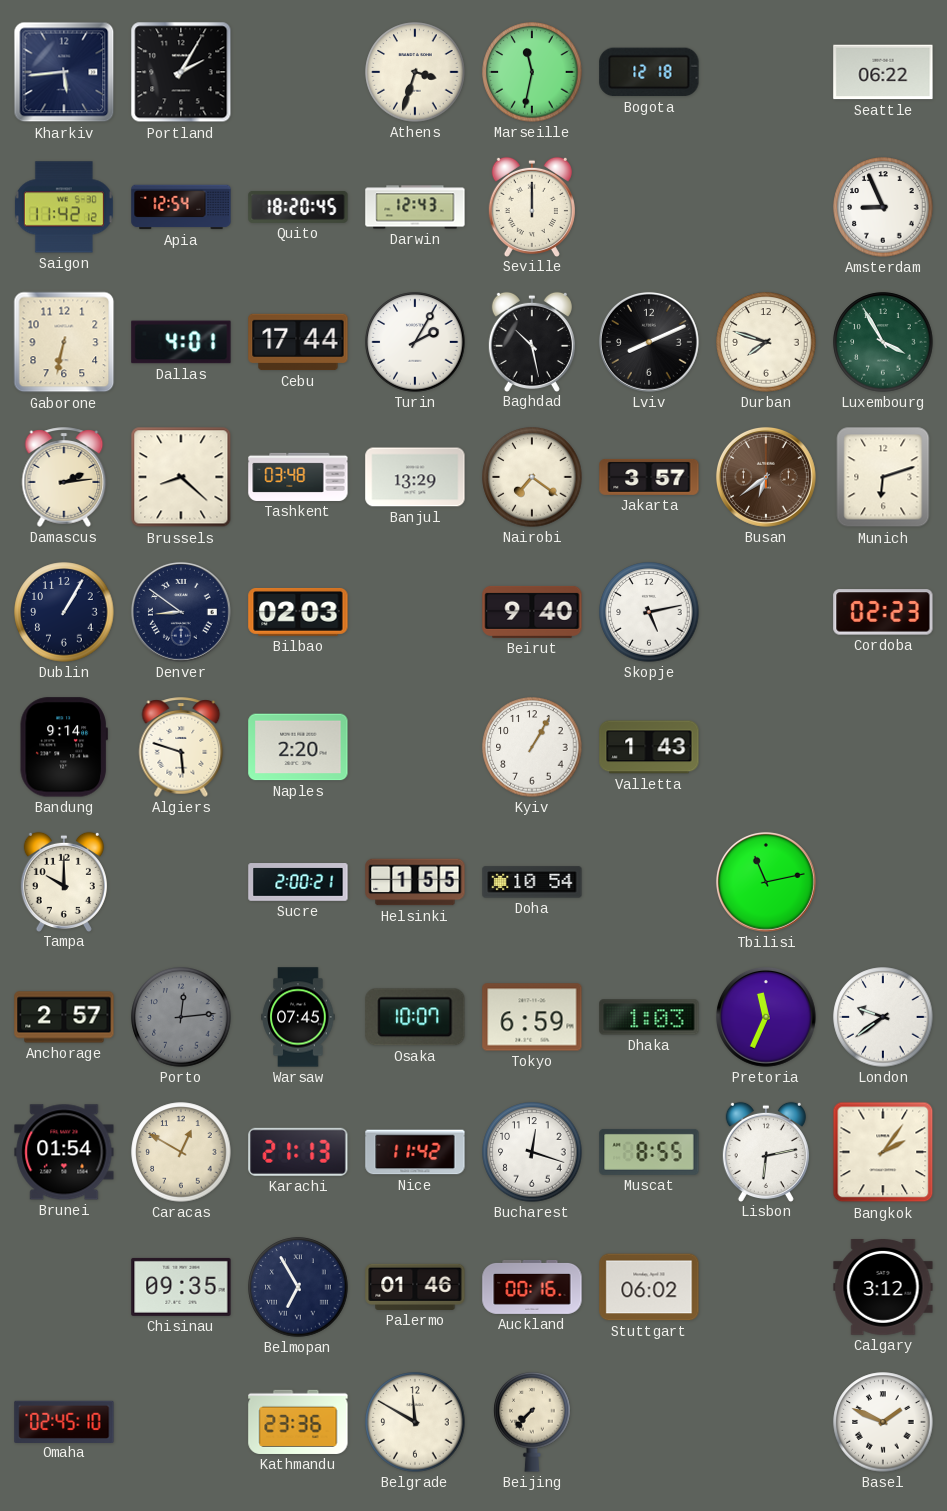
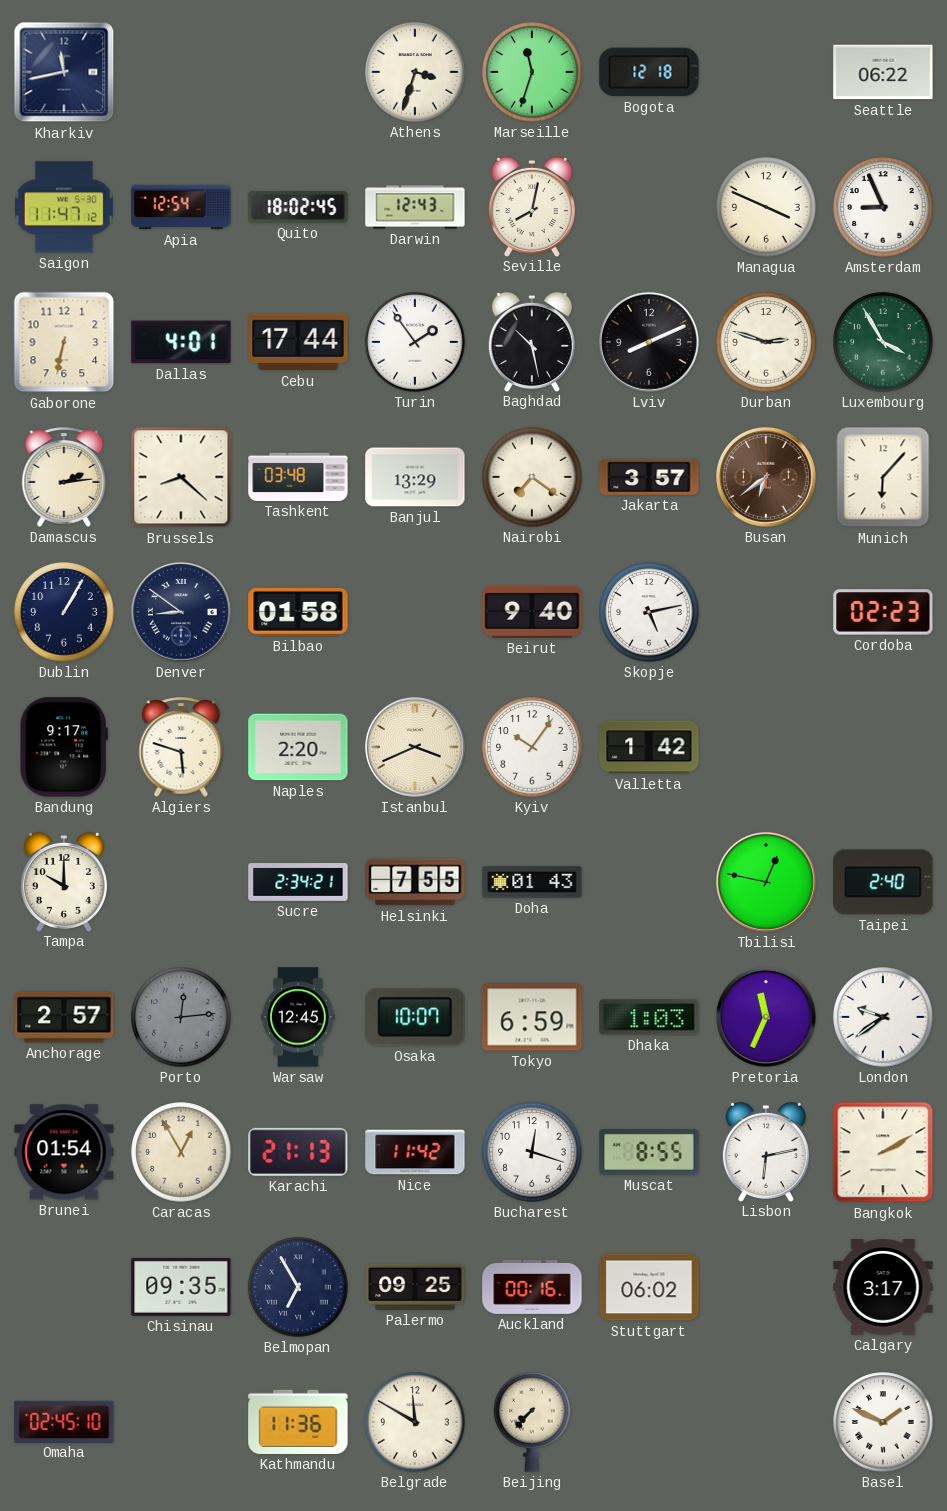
Kharkiv: 5:44 -> 11:43 (64, 72)
Portland: 2:05 -> none (181, 72)
Marseille: 11:32 -> 11:33 (532, 72)
Saigon: 11:42 -> 11:47 (64, 207)
Quito: 18:20 -> 18:02 (298, 207)
Seville: 12:00 -> 8:02 (532, 206)
Managua: none -> 3:49 (766, 207)
Turin: 2:05 -> 1:54 (415, 342)
Durban: 7:48 -> 2:48 (766, 342)
Munich: 6:12 -> 6:07 (883, 477)
Bilbao: 02:03 -> 01:58 (298, 612)
Bandung: 9:14 -> 9:17 (64, 747)
Istanbul: none -> 3:41 (415, 747)
Kyiv: 1:05 -> 10:06 (532, 747)
Valletta: 1:43 -> 1:42 (649, 747)
Sucre: 2:00 -> 2:34 (298, 882)
Helsinki: 1:55 -> 7:55 (415, 882)
Doha: 10:54 -> 01:43 (532, 882)
Tbilisi: 11:13 -> 12:47 (766, 882)
Taipei: none -> 2:40 (883, 882)
Warsaw: 07:45 -> 12:45 (298, 1017)
Caracas: 12:50 -> 12:55 (181, 1152)
Bangkok: 2:06 -> 2:10 (883, 1152)
Palermo: 01:46 -> 09:25 (415, 1287)
Calgary: 3:12 -> 3:17 (883, 1288)
Kathmandu: 23:36 -> 11:36 (298, 1422)
